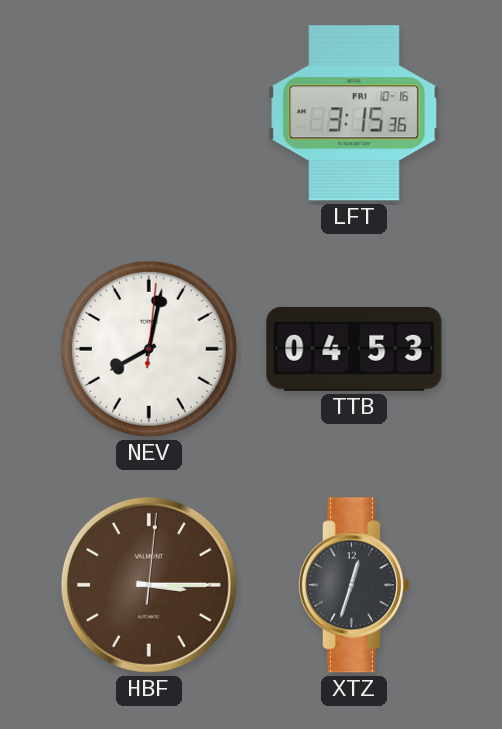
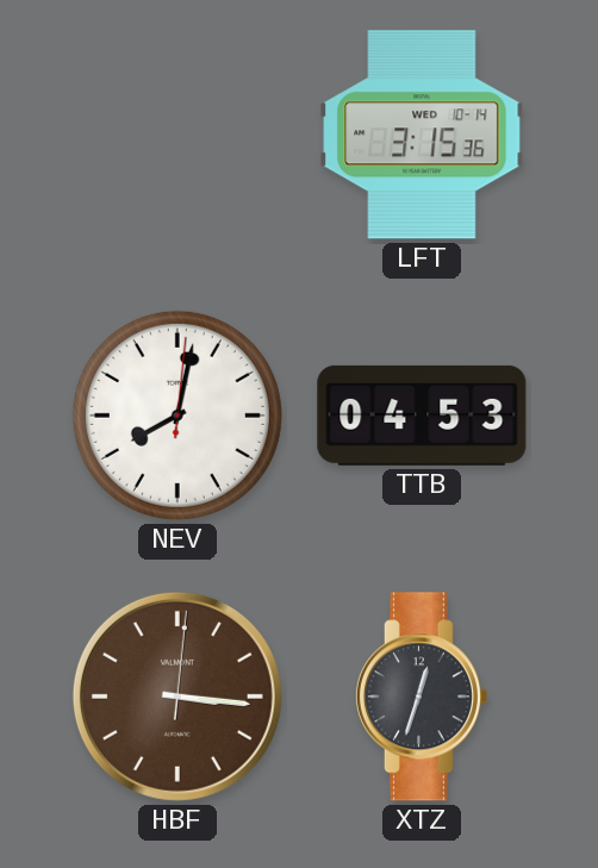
LFT date: FRI 10-16 -> WED 10-14 (422, 135)
HBF: 3:15 -> 3:16 (177, 697)
